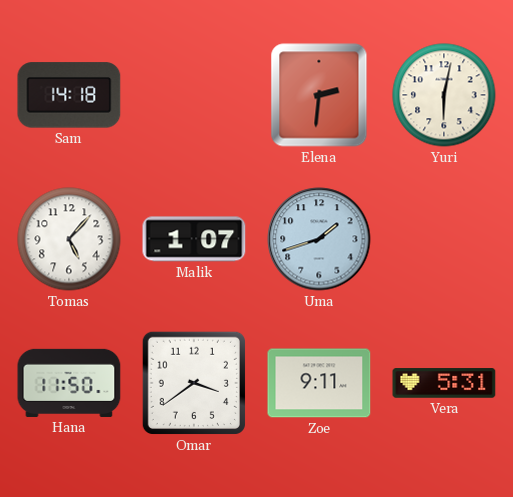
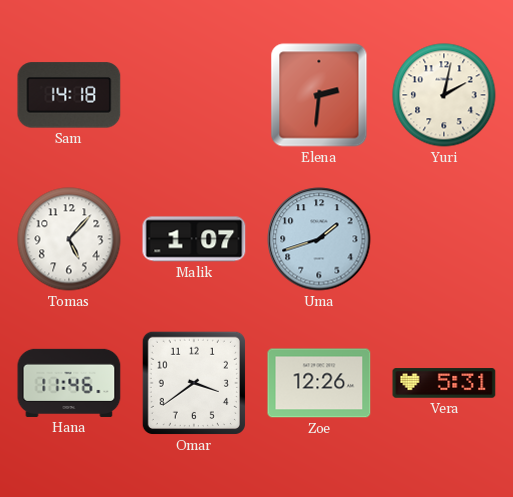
Yuri: 6:02 -> 2:02 (444, 95)
Hana: 11:50 -> 11:46 (69, 383)
Zoe: 9:11 -> 12:26 (319, 383)
